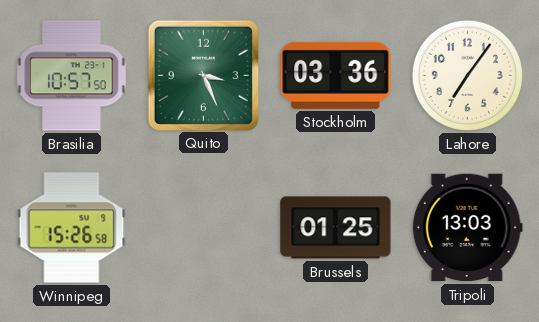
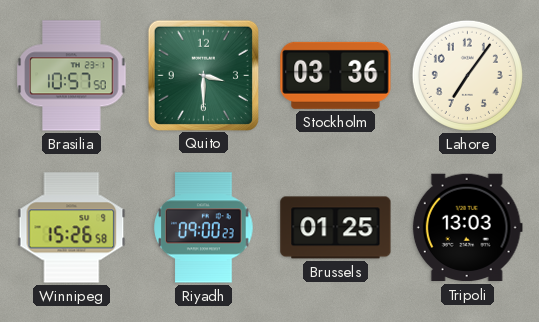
Quito: 3:26 -> 3:30 (203, 75)
Riyadh: none -> 09:00 (204, 228)
